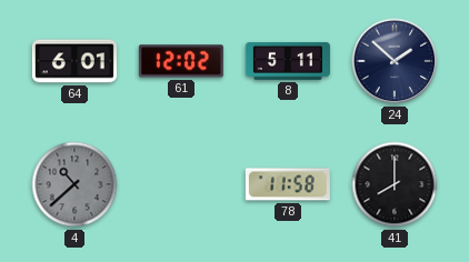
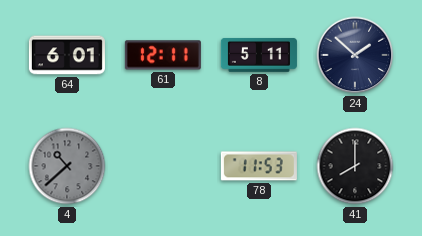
61: 12:02 -> 12:11 (163, 55)
78: 11:58 -> 11:53 (259, 166)
